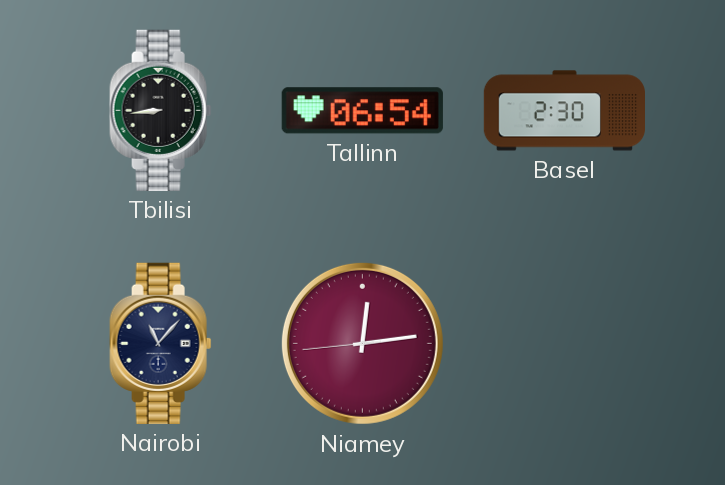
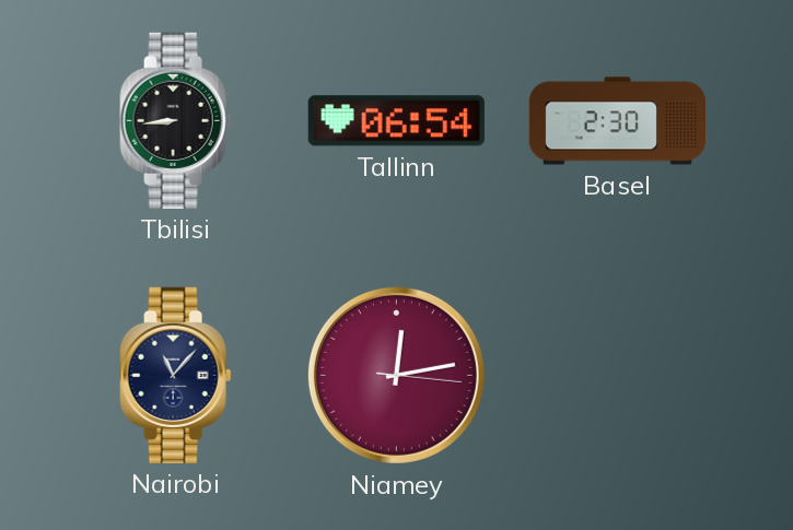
Niamey: 12:13:44 -> 12:13:16 (396, 375)
